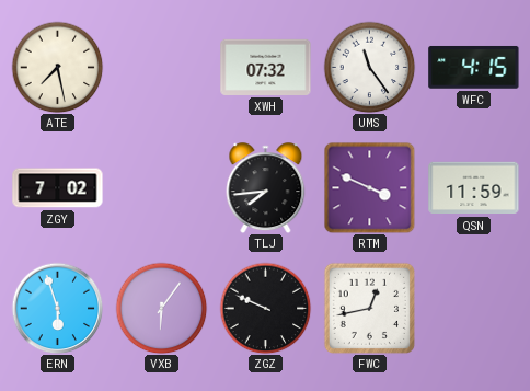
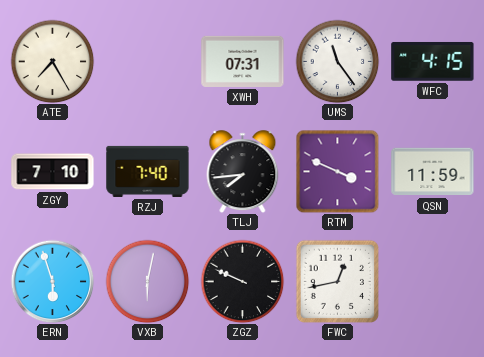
ATE: 7:28 -> 7:25 (52, 61)
XWH: 07:32 -> 07:31 (243, 61)
ZGY: 7:02 -> 7:10 (53, 172)
RZJ: none -> 7:40 (148, 171)
VXB: 6:06 -> 6:02 (147, 281)
